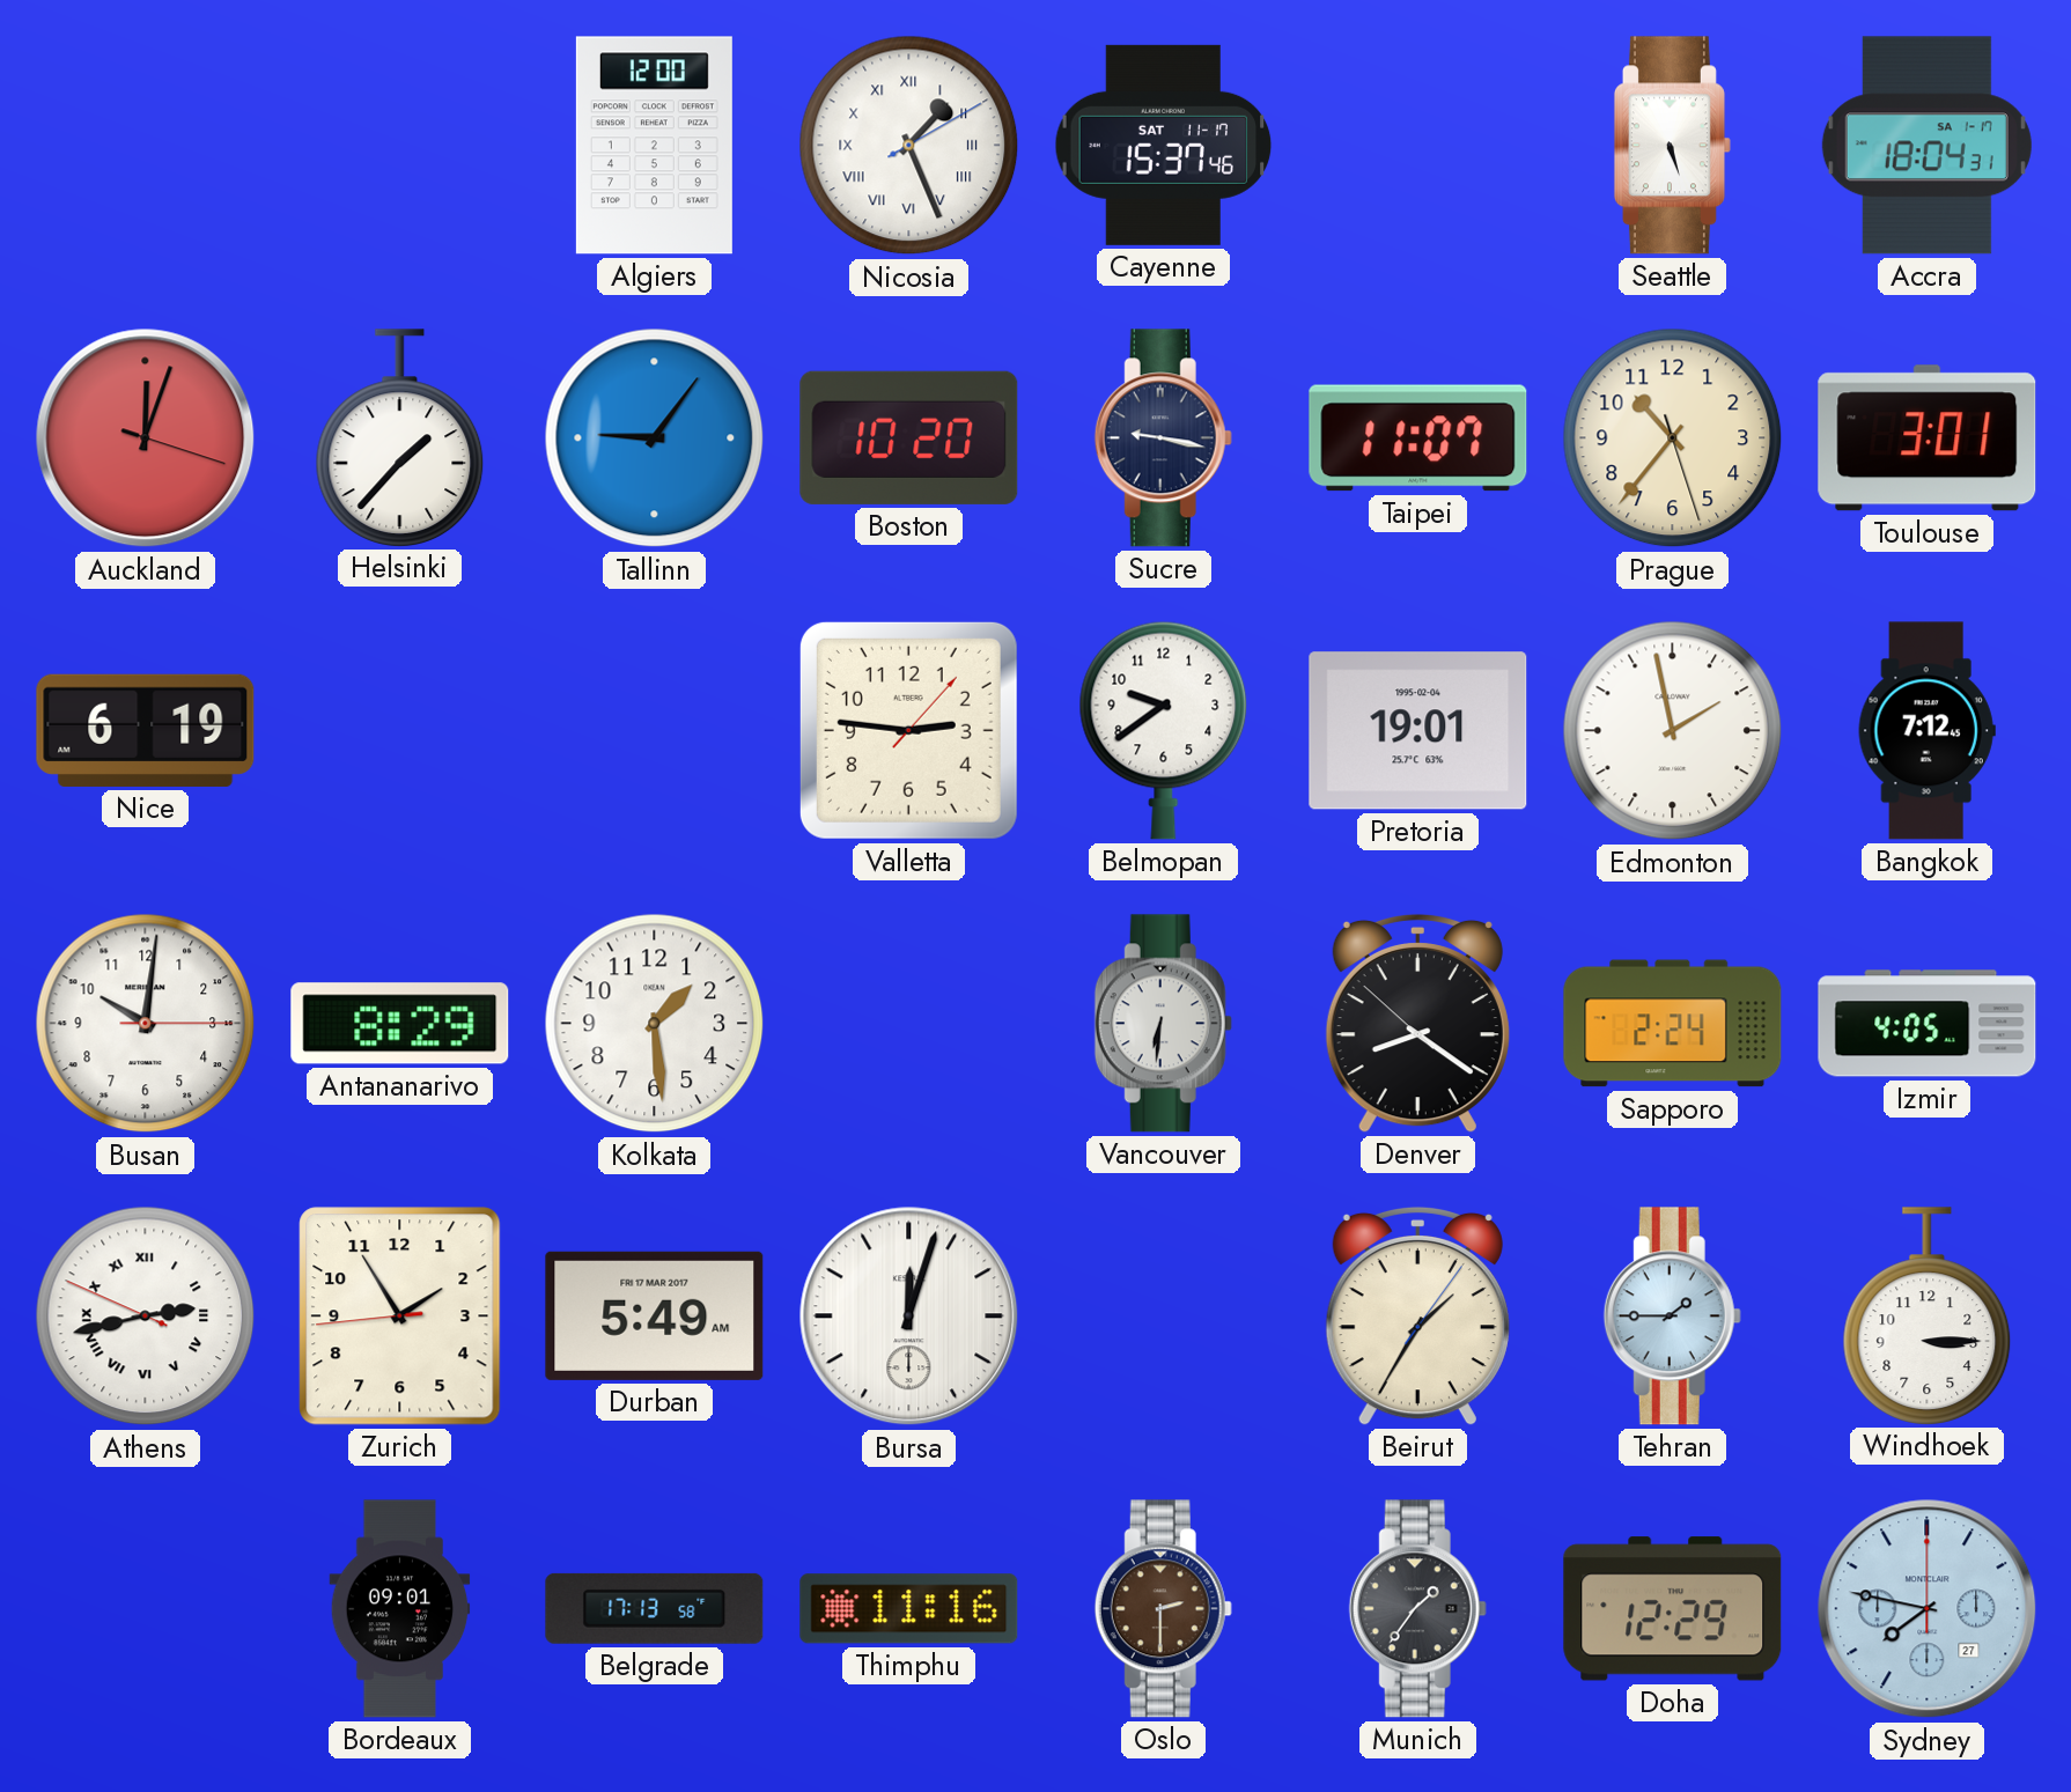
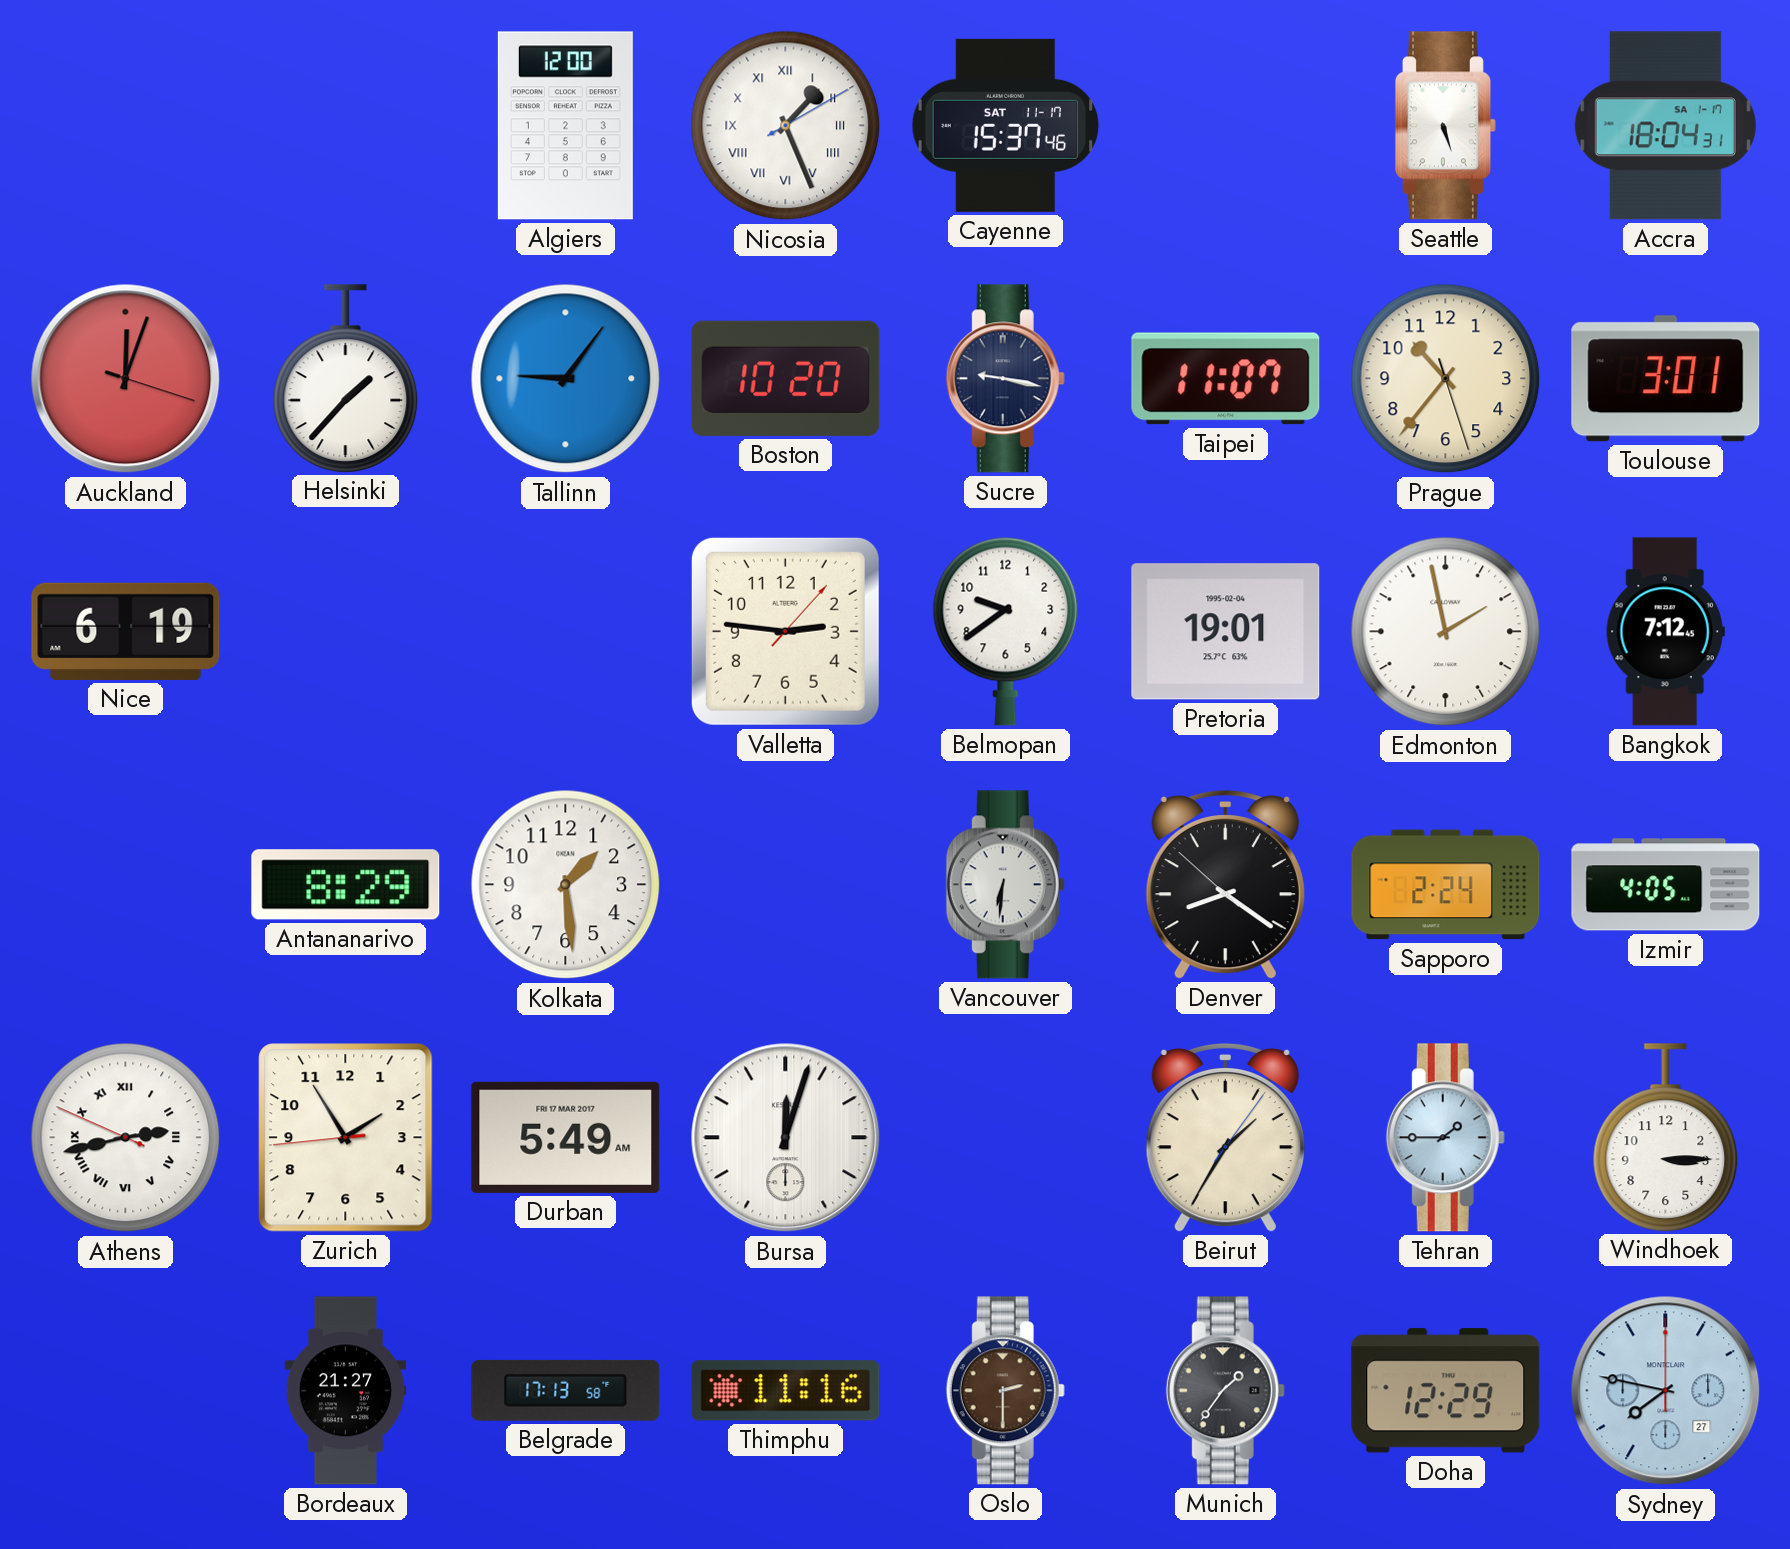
Busan: 10:01 -> none (146, 1024)
Bordeaux: 09:01 -> 21:27 (346, 1391)
